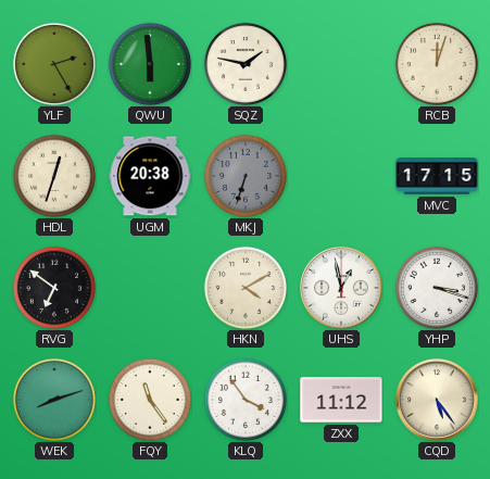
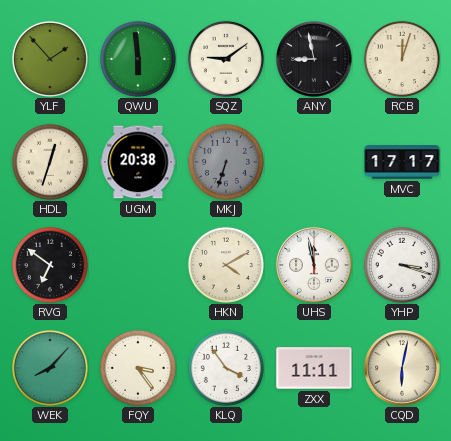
YLF: 2:25 -> 1:53 (50, 59)
SQZ: 1:47 -> 9:09 (226, 59)
ANY: none -> 8:58 (314, 59)
MVC: 17:15 -> 17:17 (402, 162)
UHS: 12:58 -> 11:58 (314, 265)
WEK: 8:12 -> 8:07 (50, 368)
FQY: 11:24 -> 3:24 (138, 368)
ZXX: 11:12 -> 11:11 (314, 368)
CQD: 5:24 -> 6:02 (402, 368)
